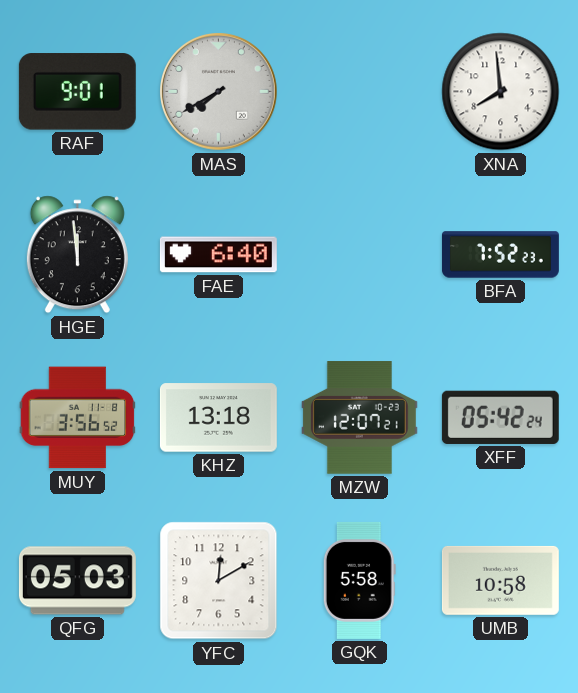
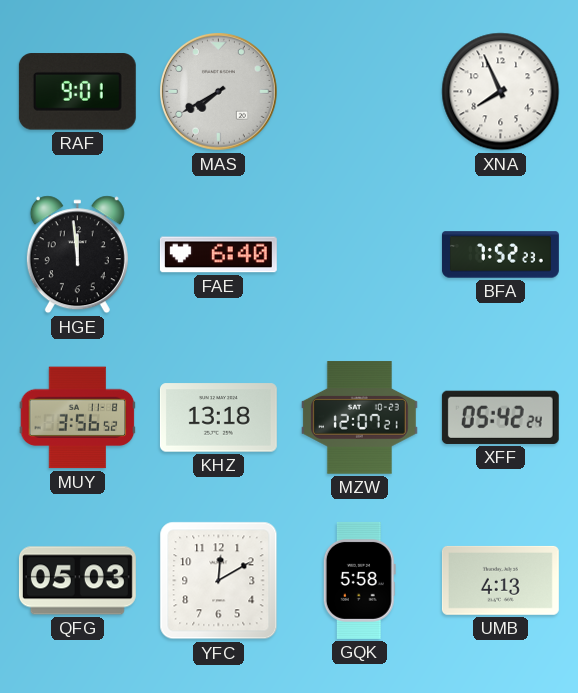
XNA: 7:59 -> 7:56 (501, 92)
UMB: 10:58 -> 4:13 (500, 580)
